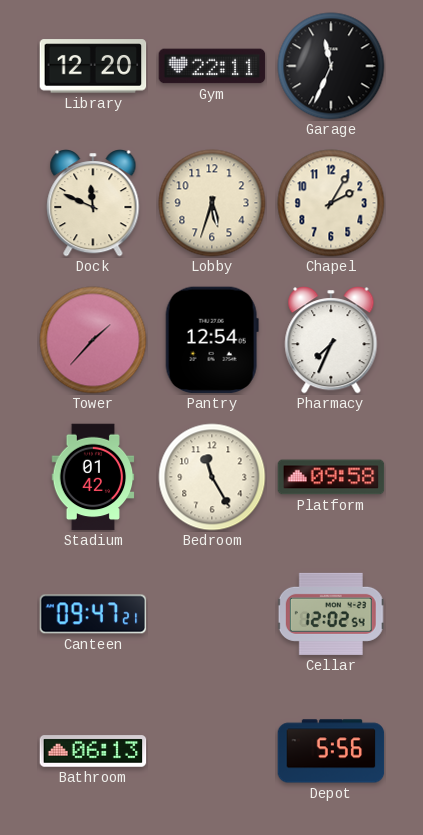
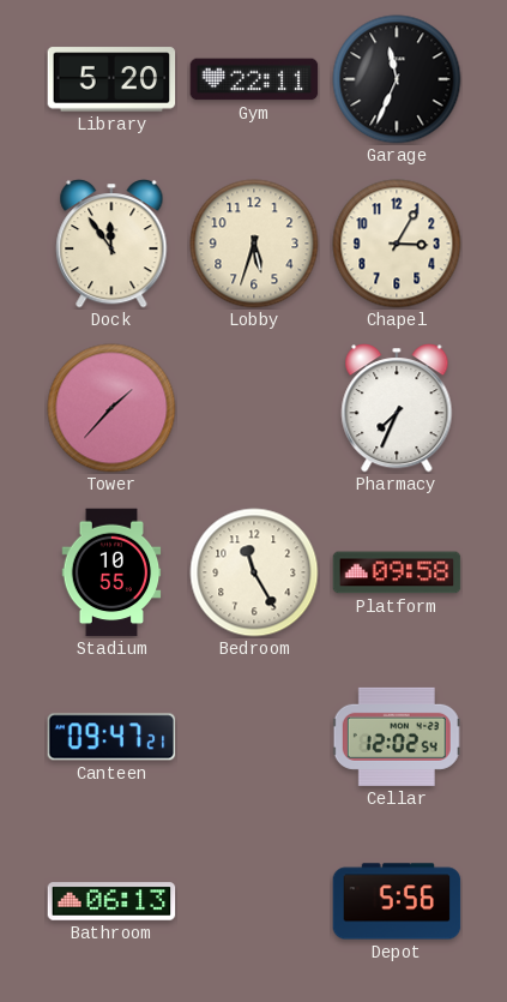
Library: 12:20 -> 5:20 (111, 79)
Dock: 11:49 -> 11:54 (111, 244)
Chapel: 2:05 -> 3:05 (397, 244)
Pantry: 12:54 -> none (212, 340)
Stadium: 01:42 -> 10:55 (111, 572)
